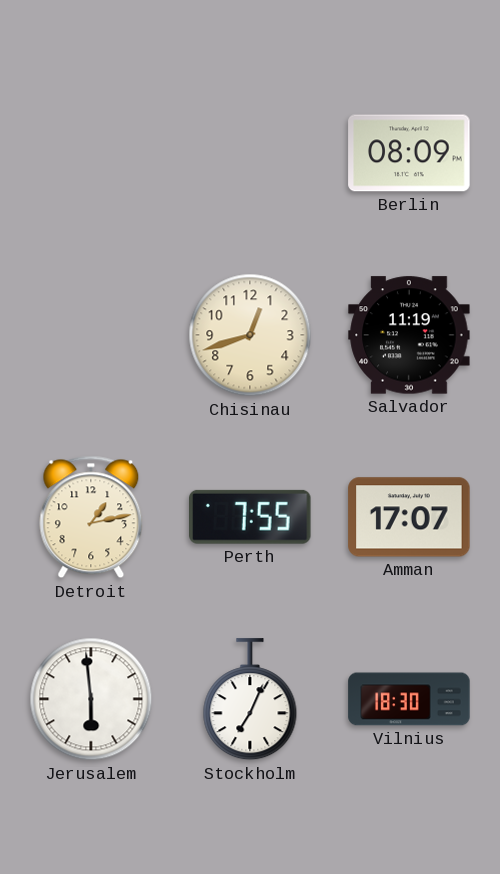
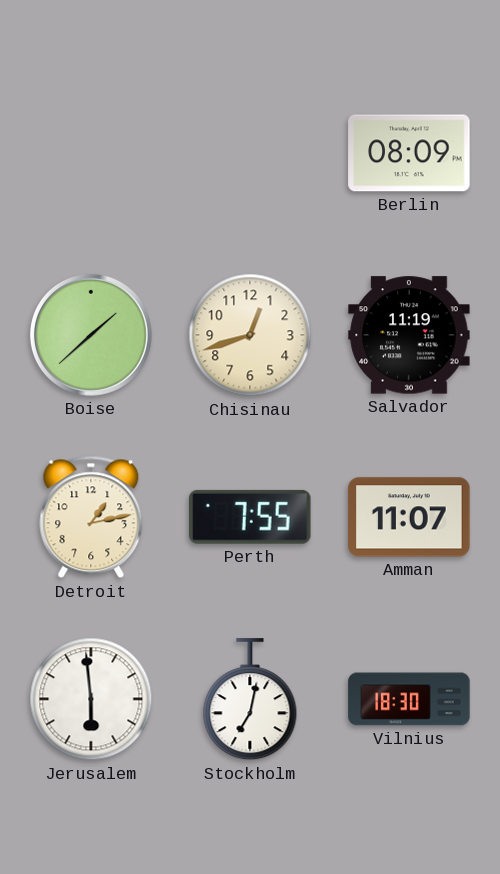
Boise: none -> 1:38 (91, 335)
Amman: 17:07 -> 11:07 (409, 517)
Stockholm: 7:04 -> 7:02 (250, 700)
